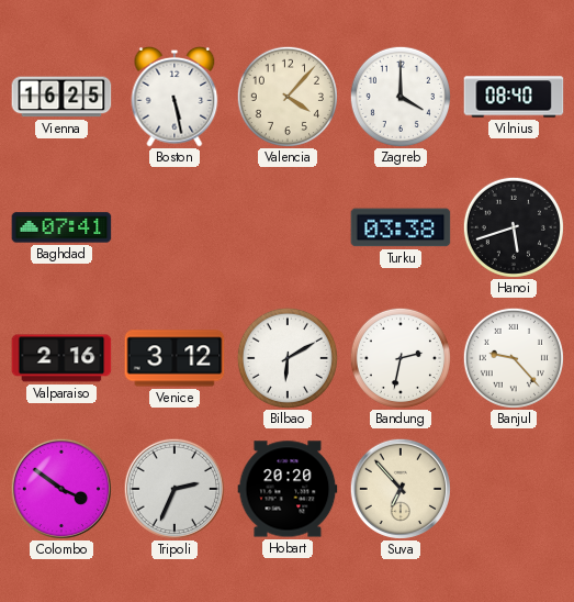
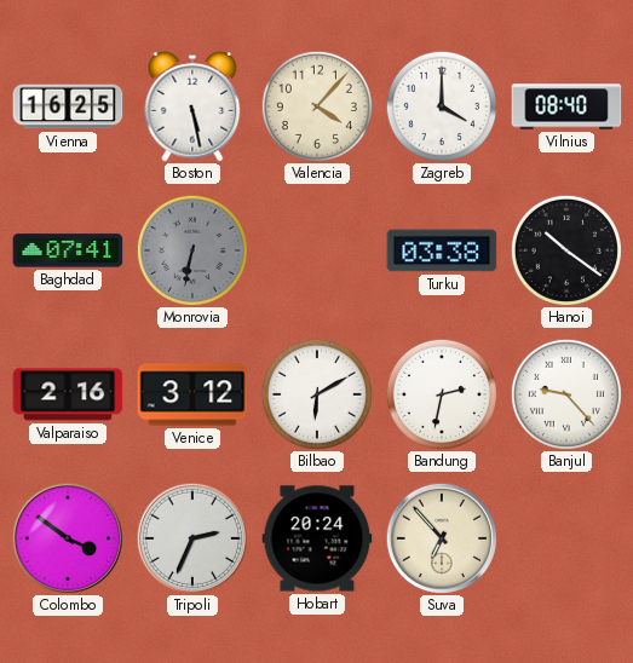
Monrovia: none -> 6:32 (192, 250)
Hanoi: 5:42 -> 10:21 (566, 250)
Hobart: 20:20 -> 20:24 (317, 538)
